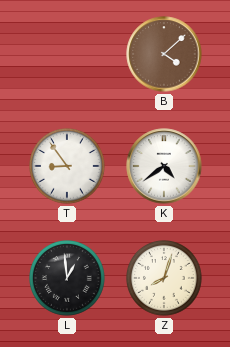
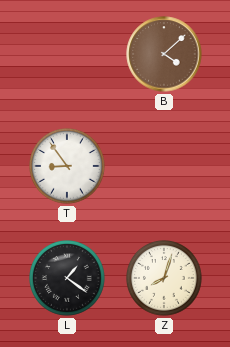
K: 4:39 -> none (164, 166)
L: 12:59 -> 1:21 (68, 279)
